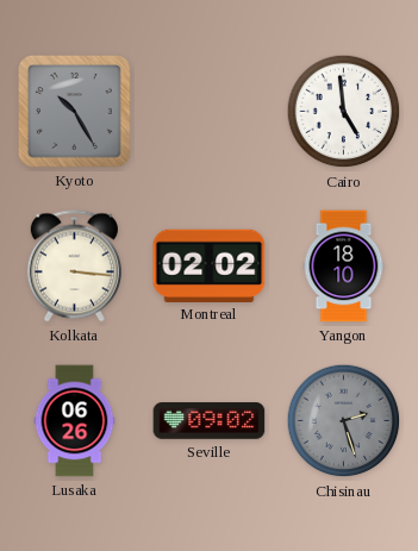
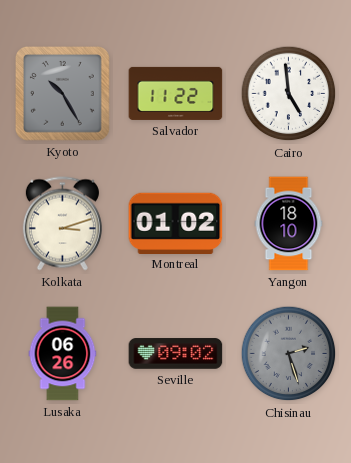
Salvador: none -> 11:22 (176, 93)
Kolkata: 3:16 -> 3:12 (62, 224)
Montreal: 02:02 -> 01:02 (176, 223)
